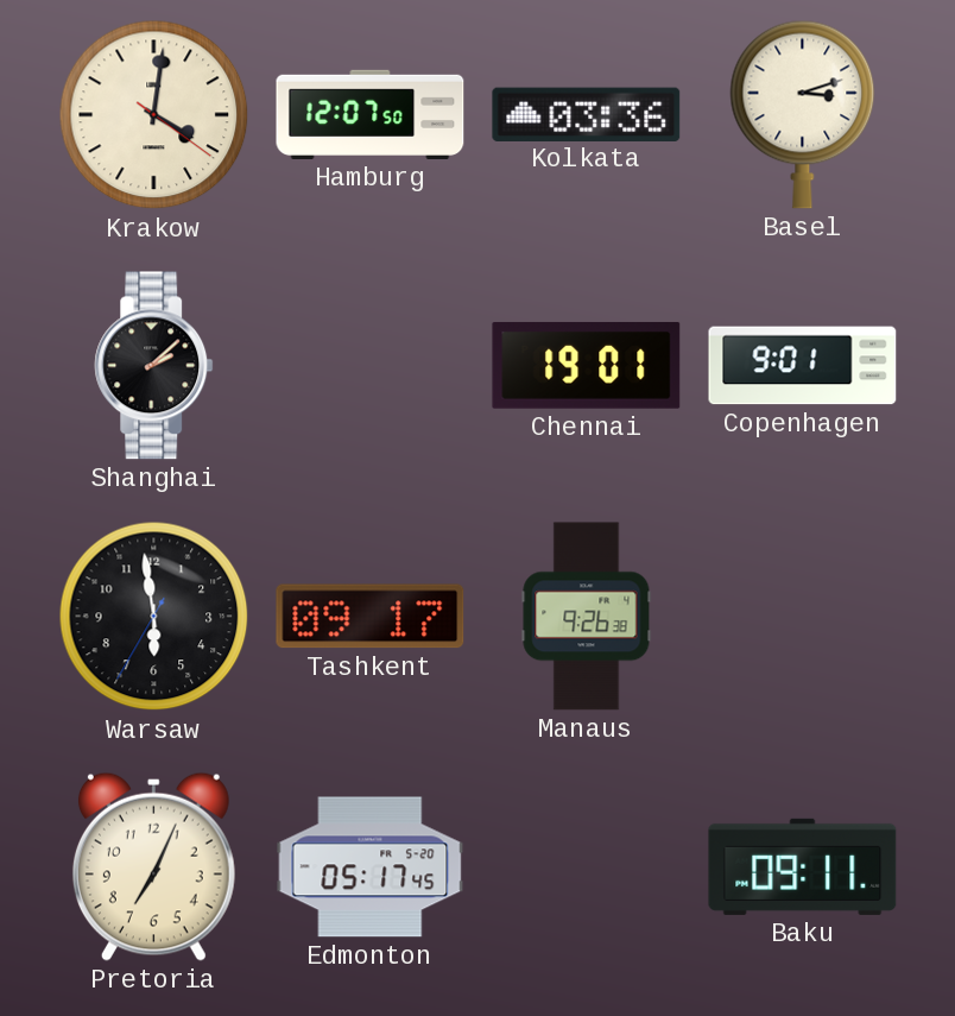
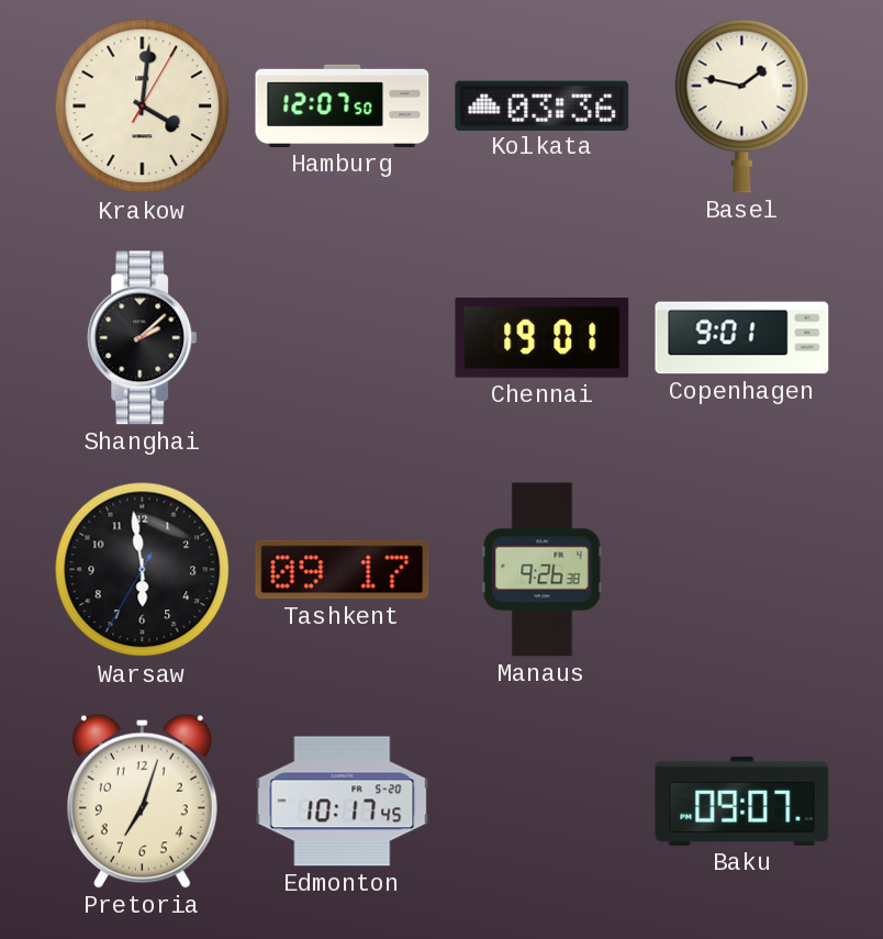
Krakow: 4:01:21 -> 4:01:05 (143, 107)
Basel: 3:12 -> 1:47 (742, 105)
Pretoria: 7:04 -> 7:03 (142, 801)
Edmonton: 05:17 -> 10:17 (343, 802)
Baku: 09:11 -> 09:07 (742, 801)
